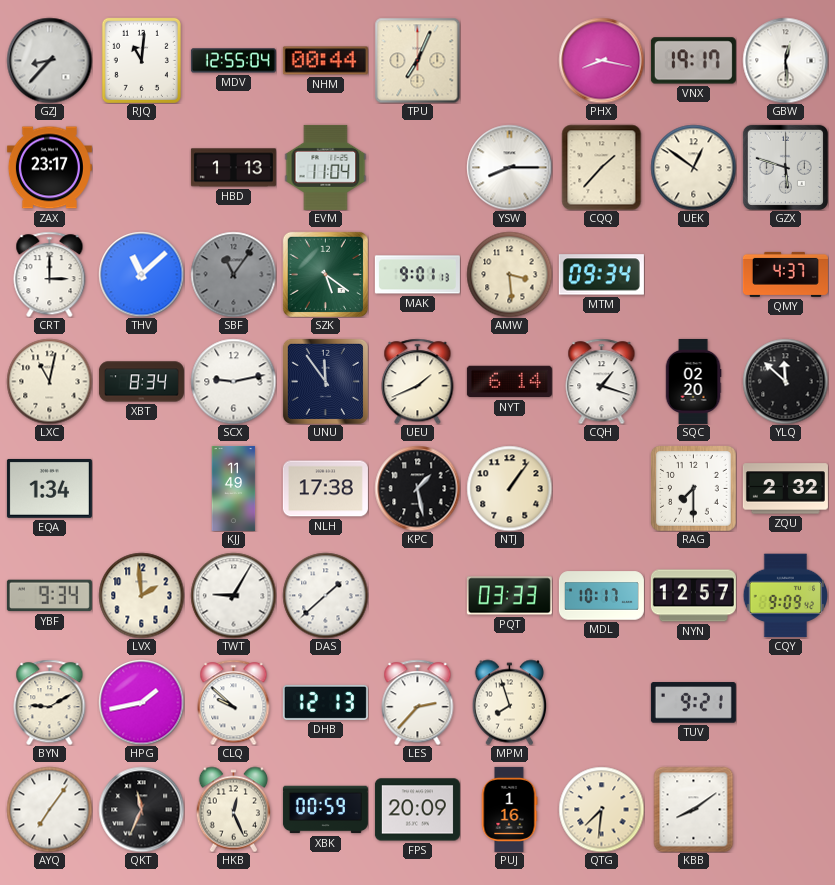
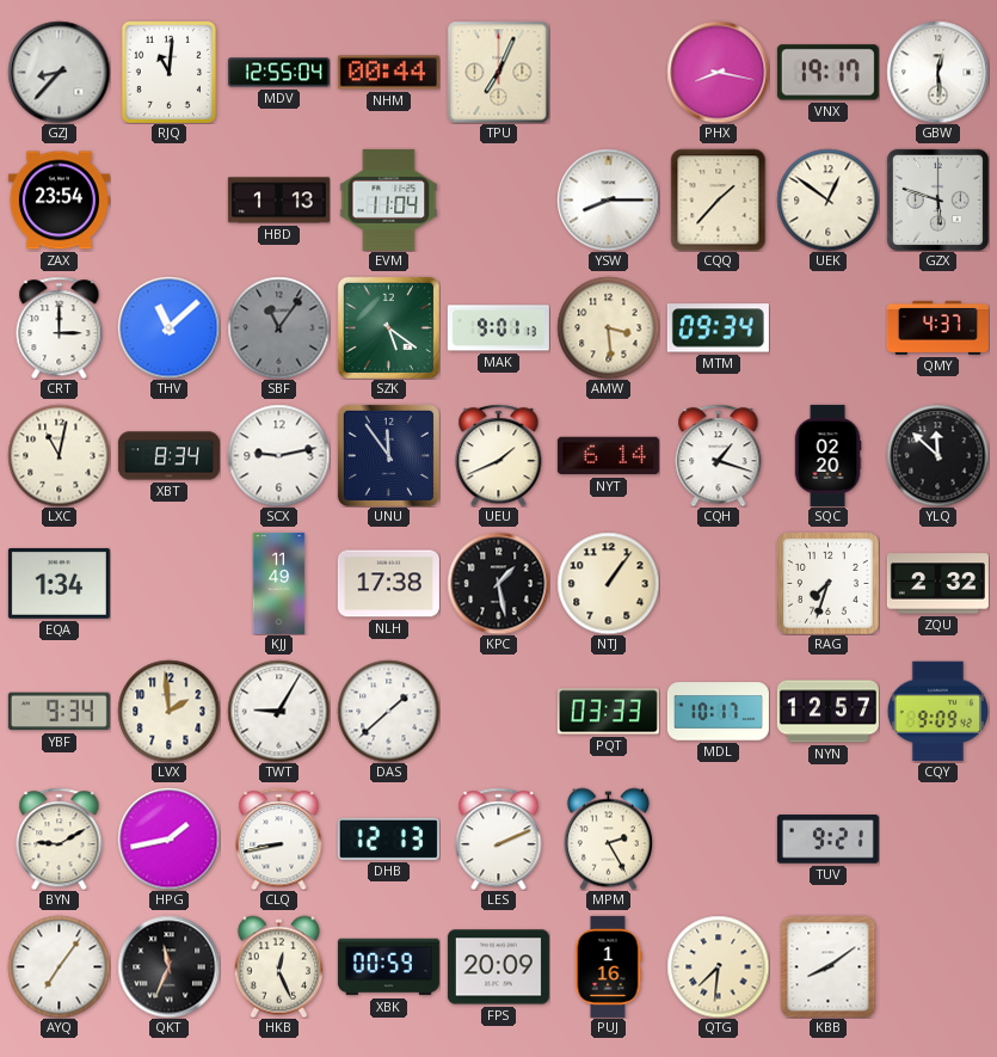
ZAX: 23:17 -> 23:54 (59, 201)
RAG: 7:30 -> 7:33 (829, 584)
CLQ: 9:52 -> 8:43 (279, 838)
LES: 2:37 -> 2:11 (499, 838)
MPM: 7:57 -> 2:25 (608, 838)
